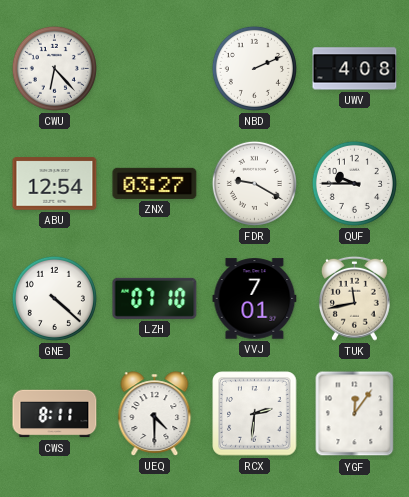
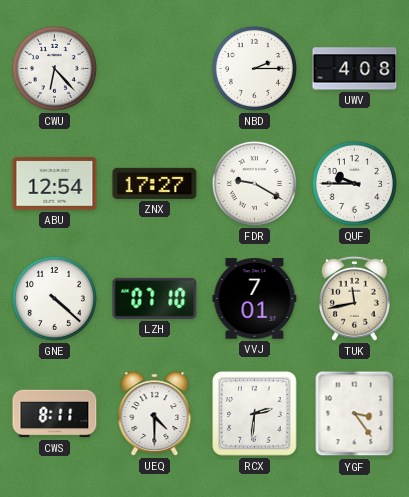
NBD: 2:11 -> 2:15 (254, 68)
ZNX: 03:27 -> 17:27 (155, 183)
YGF: 12:06 -> 3:24 (355, 414)
